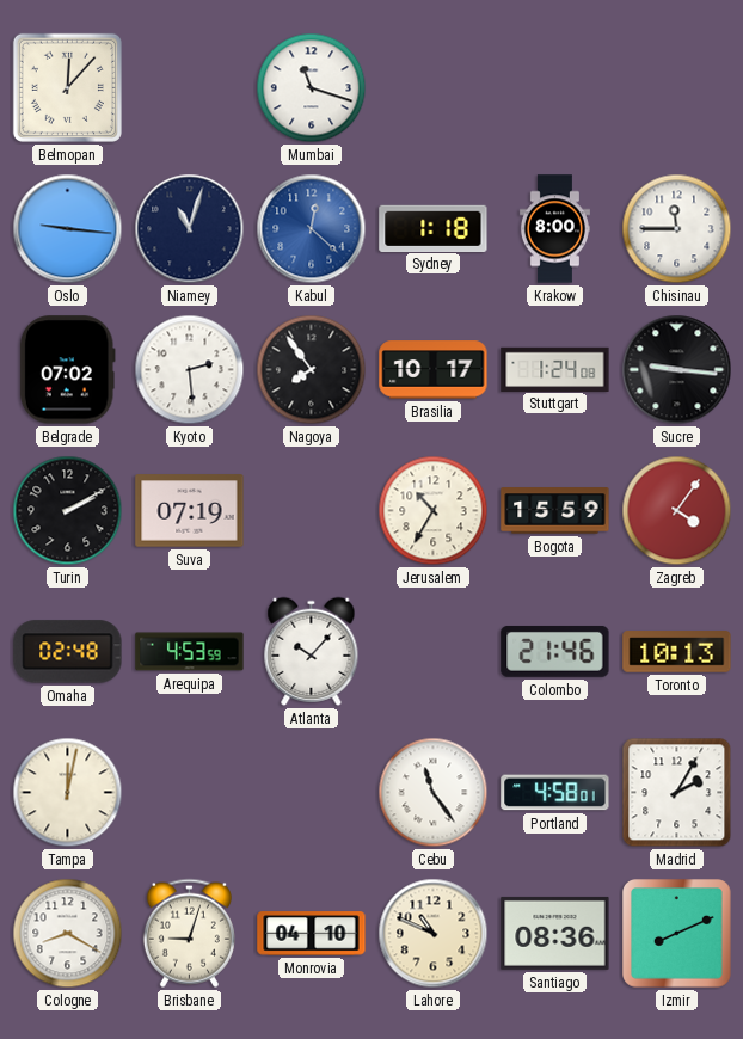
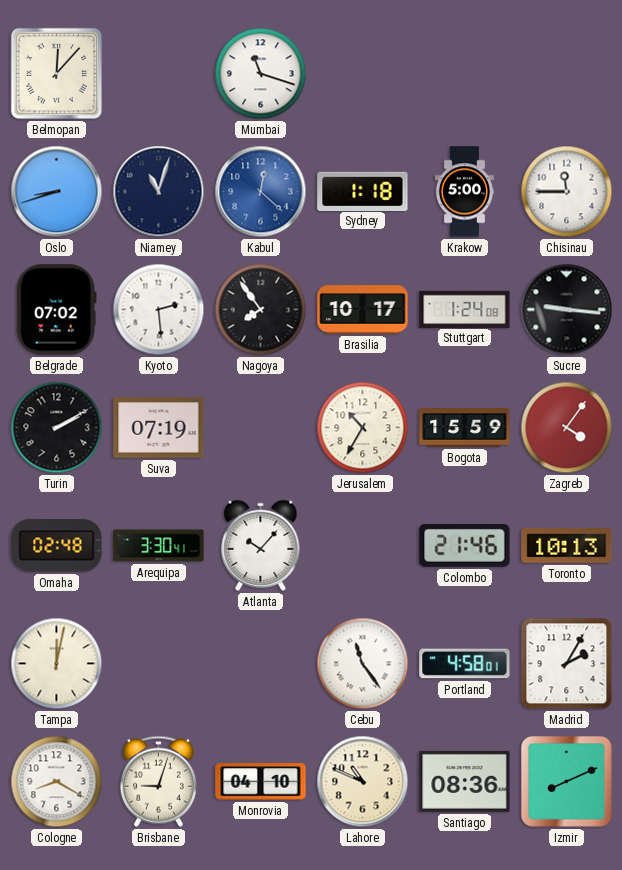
Oslo: 9:16 -> 8:42 (57, 192)
Krakow: 8:00 -> 5:00 (464, 192)
Arequipa: 4:53 -> 3:30 (159, 546)
